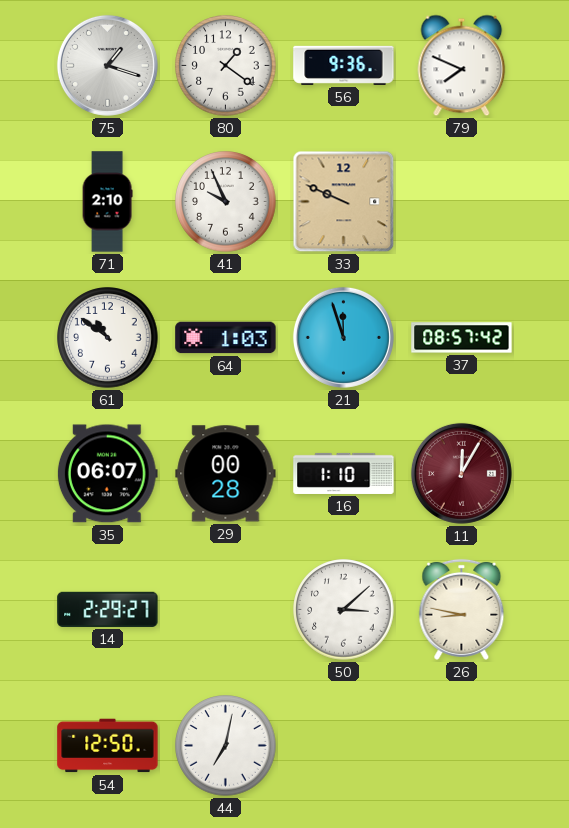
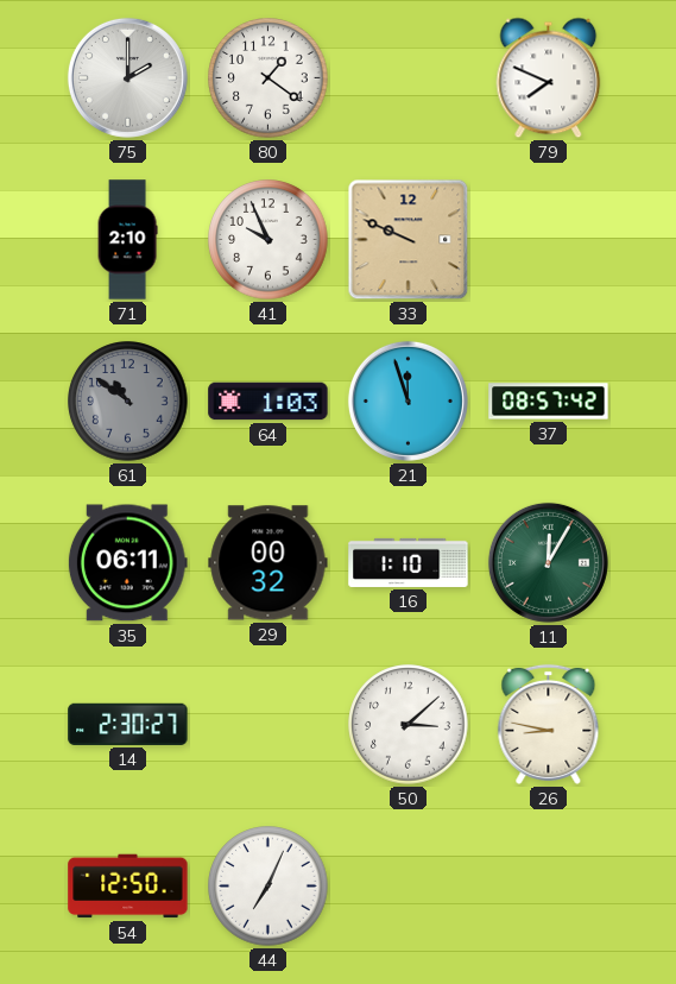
75: 1:18 -> 2:00 (127, 77)
56: 9:36 -> none (344, 65)
61 dial: white -> grey (128, 402)
35: 06:07 -> 06:11 (127, 563)
29: 00:28 -> 00:32 (268, 563)
11 dial: burgundy -> green (548, 562)
14: 2:29 -> 2:30 (128, 724)
44: 7:02 -> 7:04 (268, 887)
